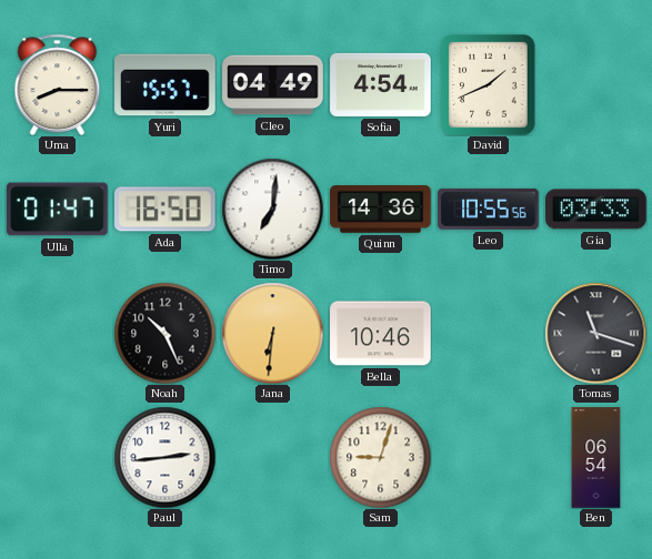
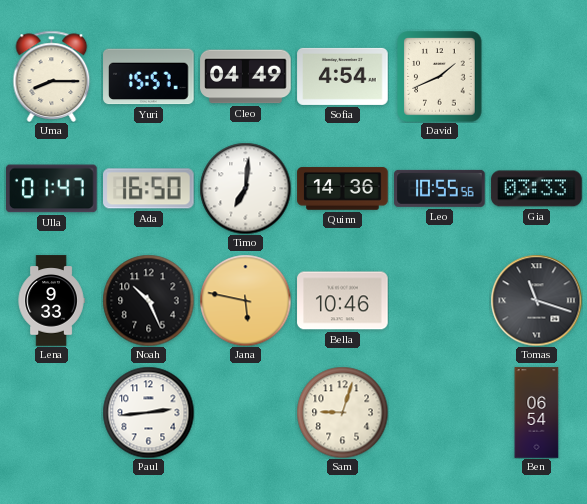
Lena: none -> 9:33 (51, 301)
Jana: 6:31 -> 5:47 (245, 300)
